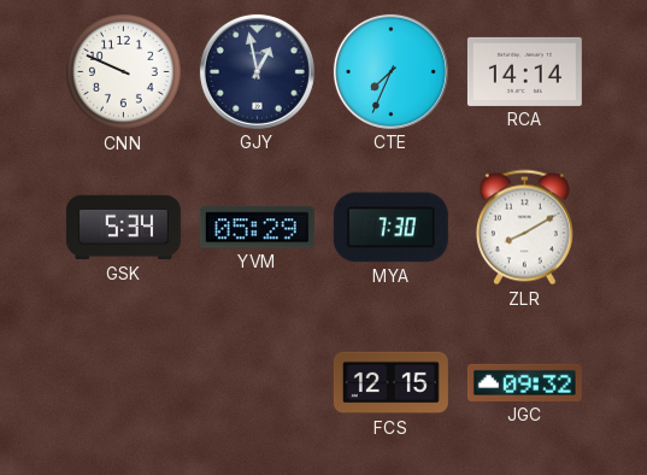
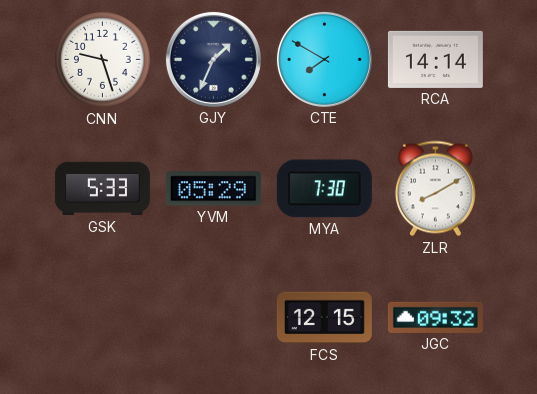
CNN: 9:49 -> 9:27 (103, 60)
GJY: 12:58 -> 1:34 (213, 59)
CTE: 7:34 -> 7:50 (324, 59)
GSK: 5:34 -> 5:33 (102, 189)
